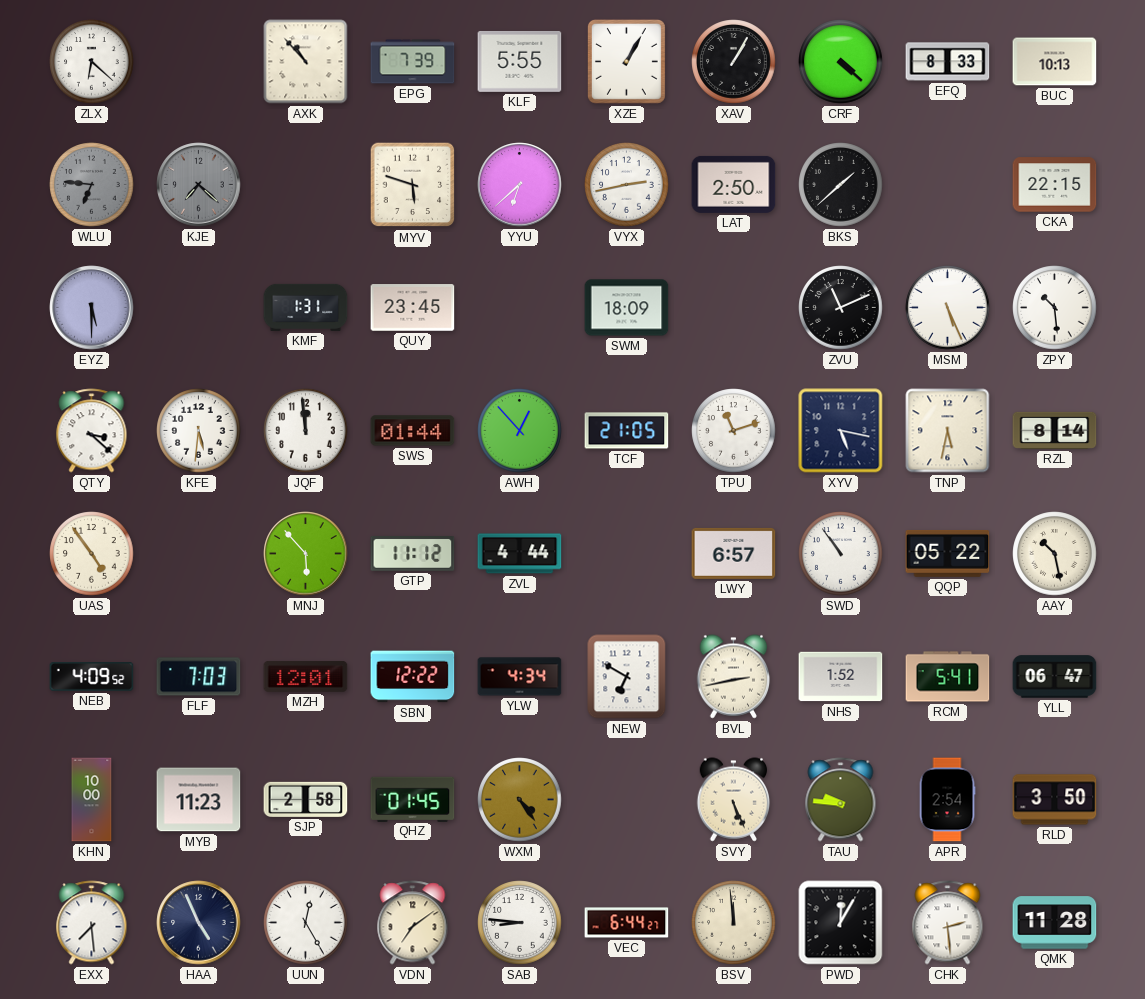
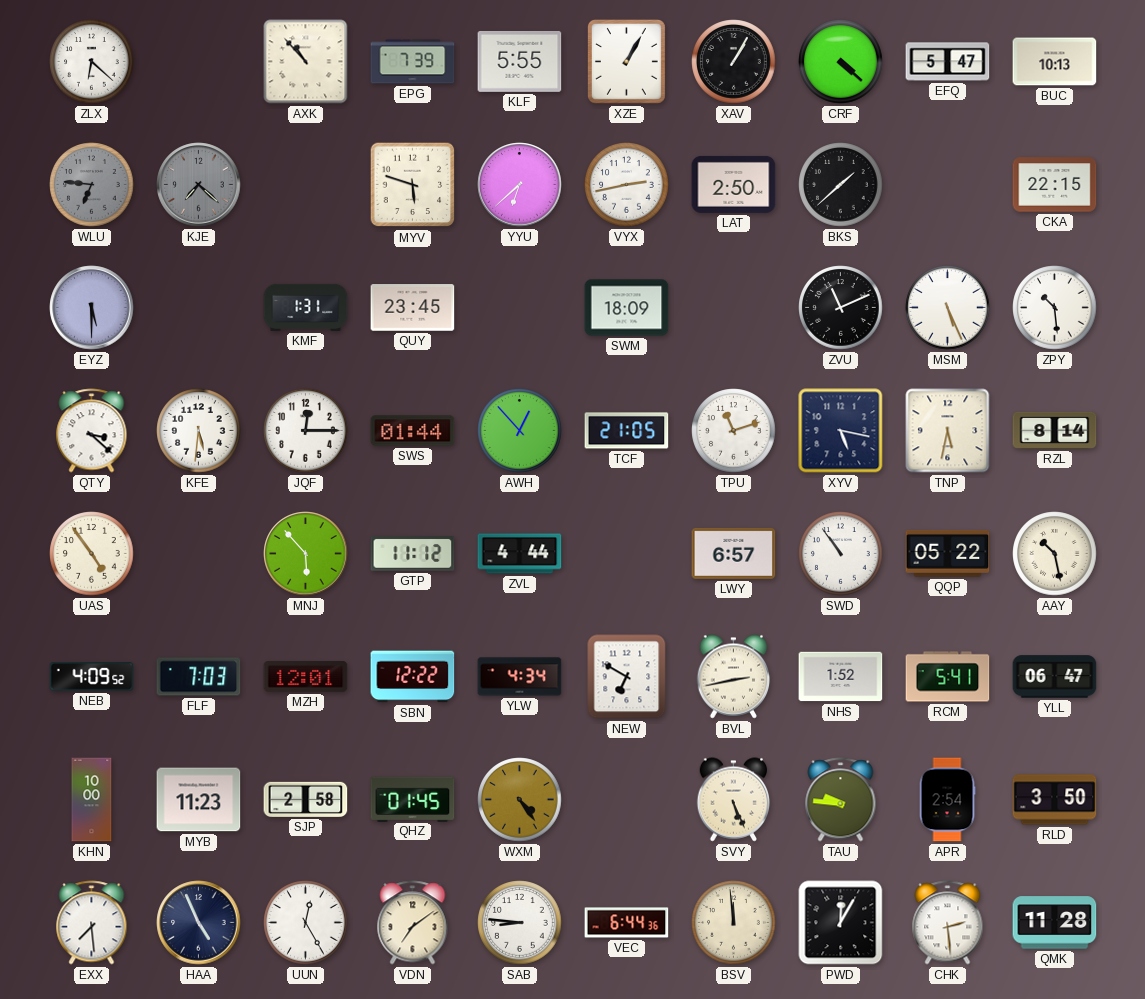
EFQ: 8:33 -> 5:47 (948, 62)
JQF: 11:59 -> 12:15 (306, 431)
VEC: 6:44:27 -> 6:44:36 (627, 923)
